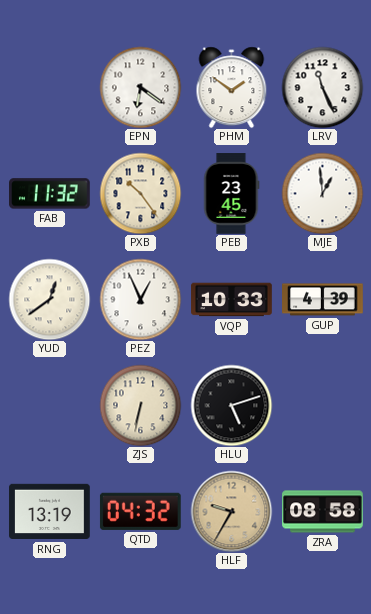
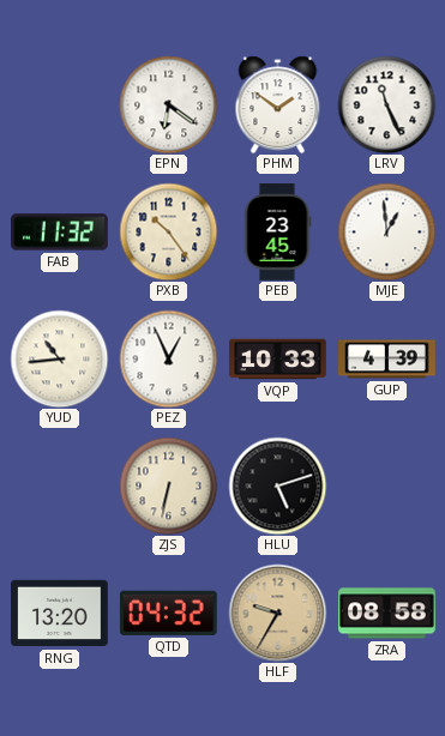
YUD: 12:39 -> 10:44 (59, 358)
RNG: 13:19 -> 13:20 (60, 614)
